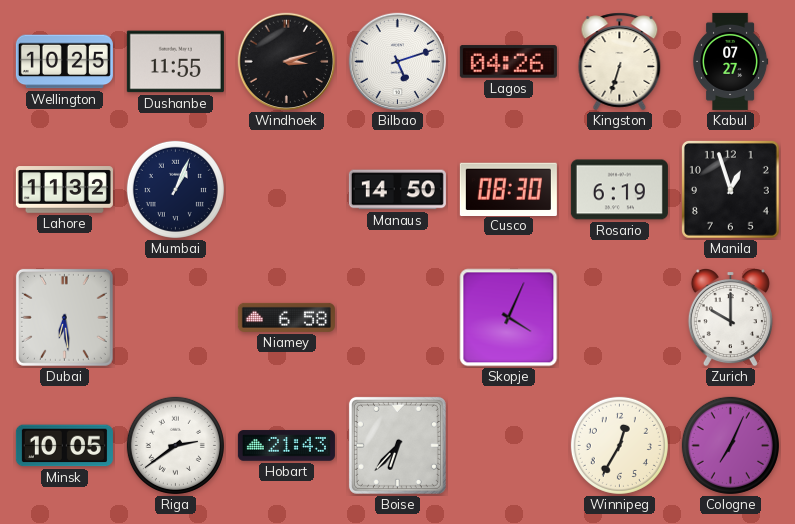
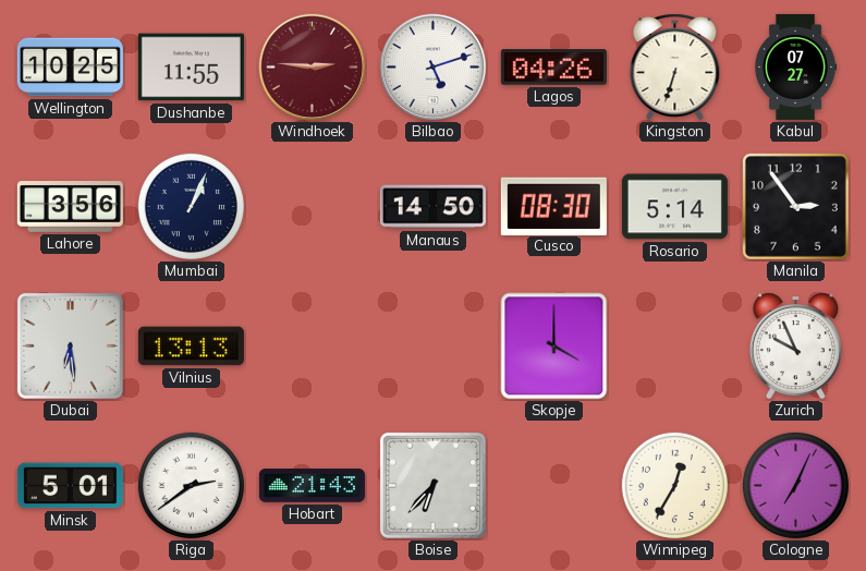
Windhoek: 3:12 -> 2:46 (313, 68)
Windhoek dial: black -> burgundy (313, 68)
Lahore: 11:32 -> 3:56 (70, 207)
Rosario: 6:19 -> 5:14 (674, 207)
Manila: 12:57 -> 2:54 (795, 206)
Vilnius: none -> 13:13 (191, 347)
Niamey: 6:58 -> none (286, 317)
Skopje: 4:04 -> 4:00 (554, 347)
Zurich: 10:00 -> 9:56 (795, 347)
Minsk: 10:05 -> 5:01 (70, 486)
